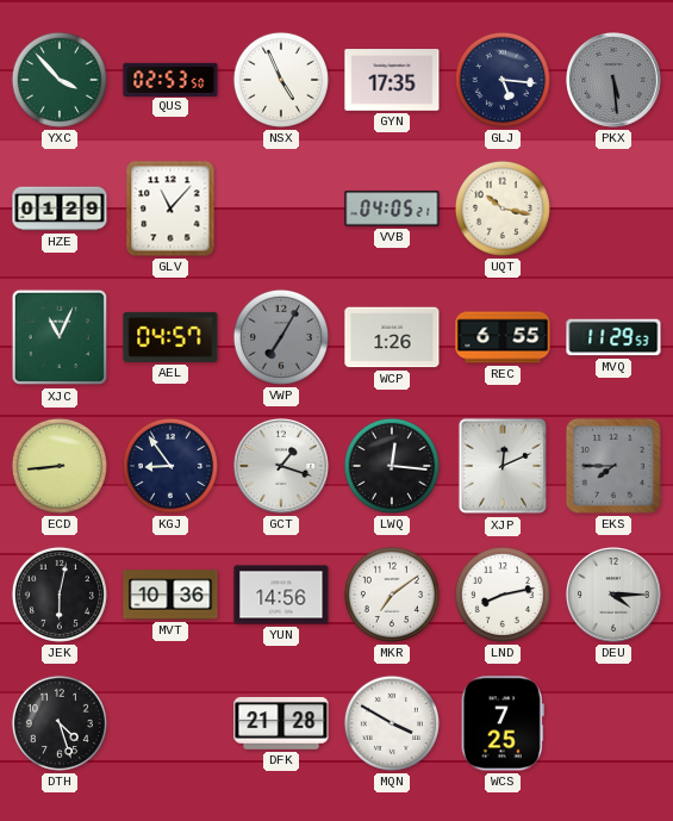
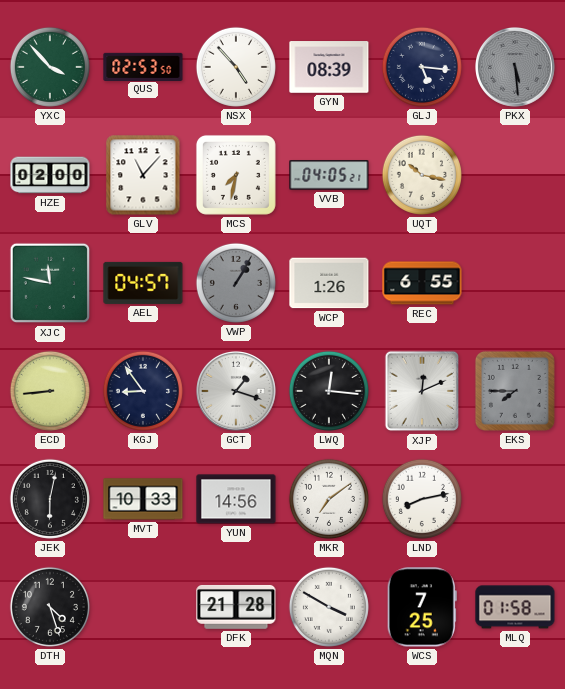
NSX: 4:56 -> 4:53 (236, 67)
GYN: 17:35 -> 08:39 (329, 67)
HZE: 01:29 -> 02:00 (50, 175)
MCS: none -> 7:32 (236, 175)
XJC: 11:04 -> 11:47 (50, 283)
VWP: 7:05 -> 1:05 (236, 283)
MVQ: 11:29 -> none (613, 337)
MVT: 10:36 -> 10:33 (143, 499)
DEU: 4:15 -> none (615, 596)
MLQ: none -> 01:58 (515, 607)
